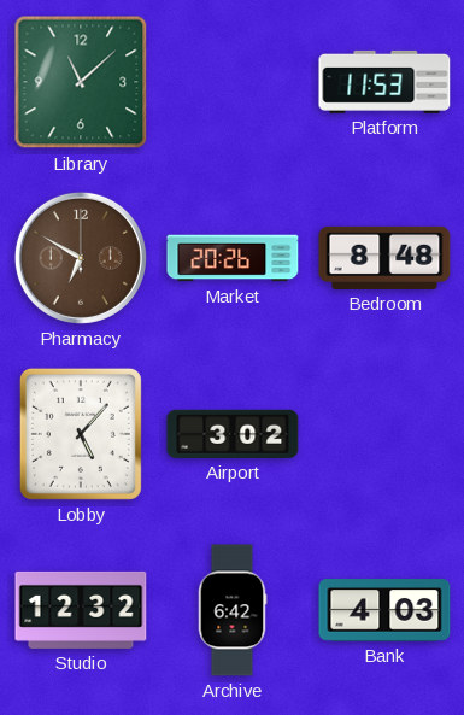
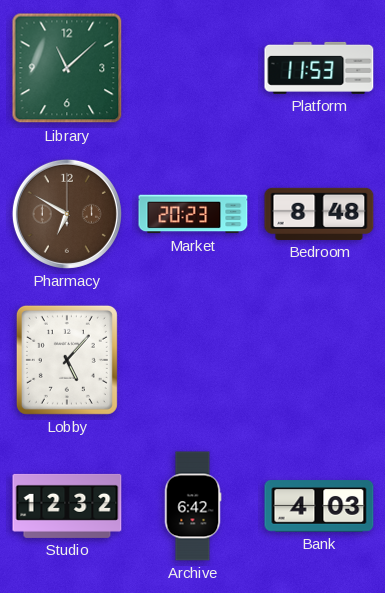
Market: 20:26 -> 20:23 (193, 214)
Airport: 3:02 -> none (233, 434)
